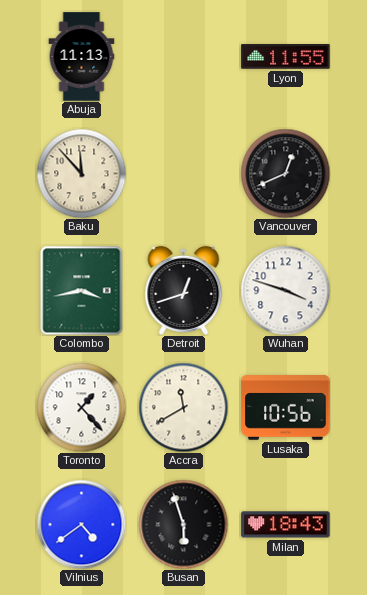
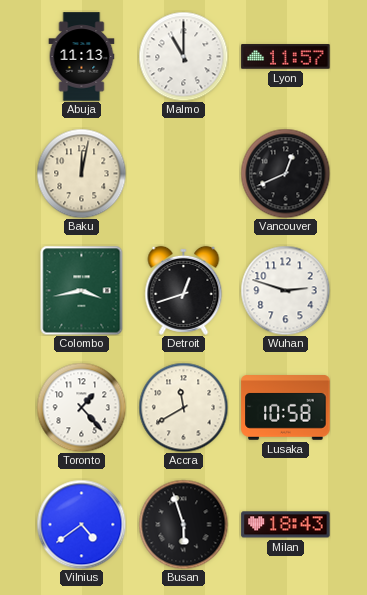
Malmo: none -> 11:00 (183, 56)
Lyon: 11:55 -> 11:57 (286, 57)
Baku: 11:53 -> 12:02 (81, 173)
Wuhan: 3:48 -> 2:48 (285, 290)
Lusaka: 10:56 -> 10:58 (286, 408)
